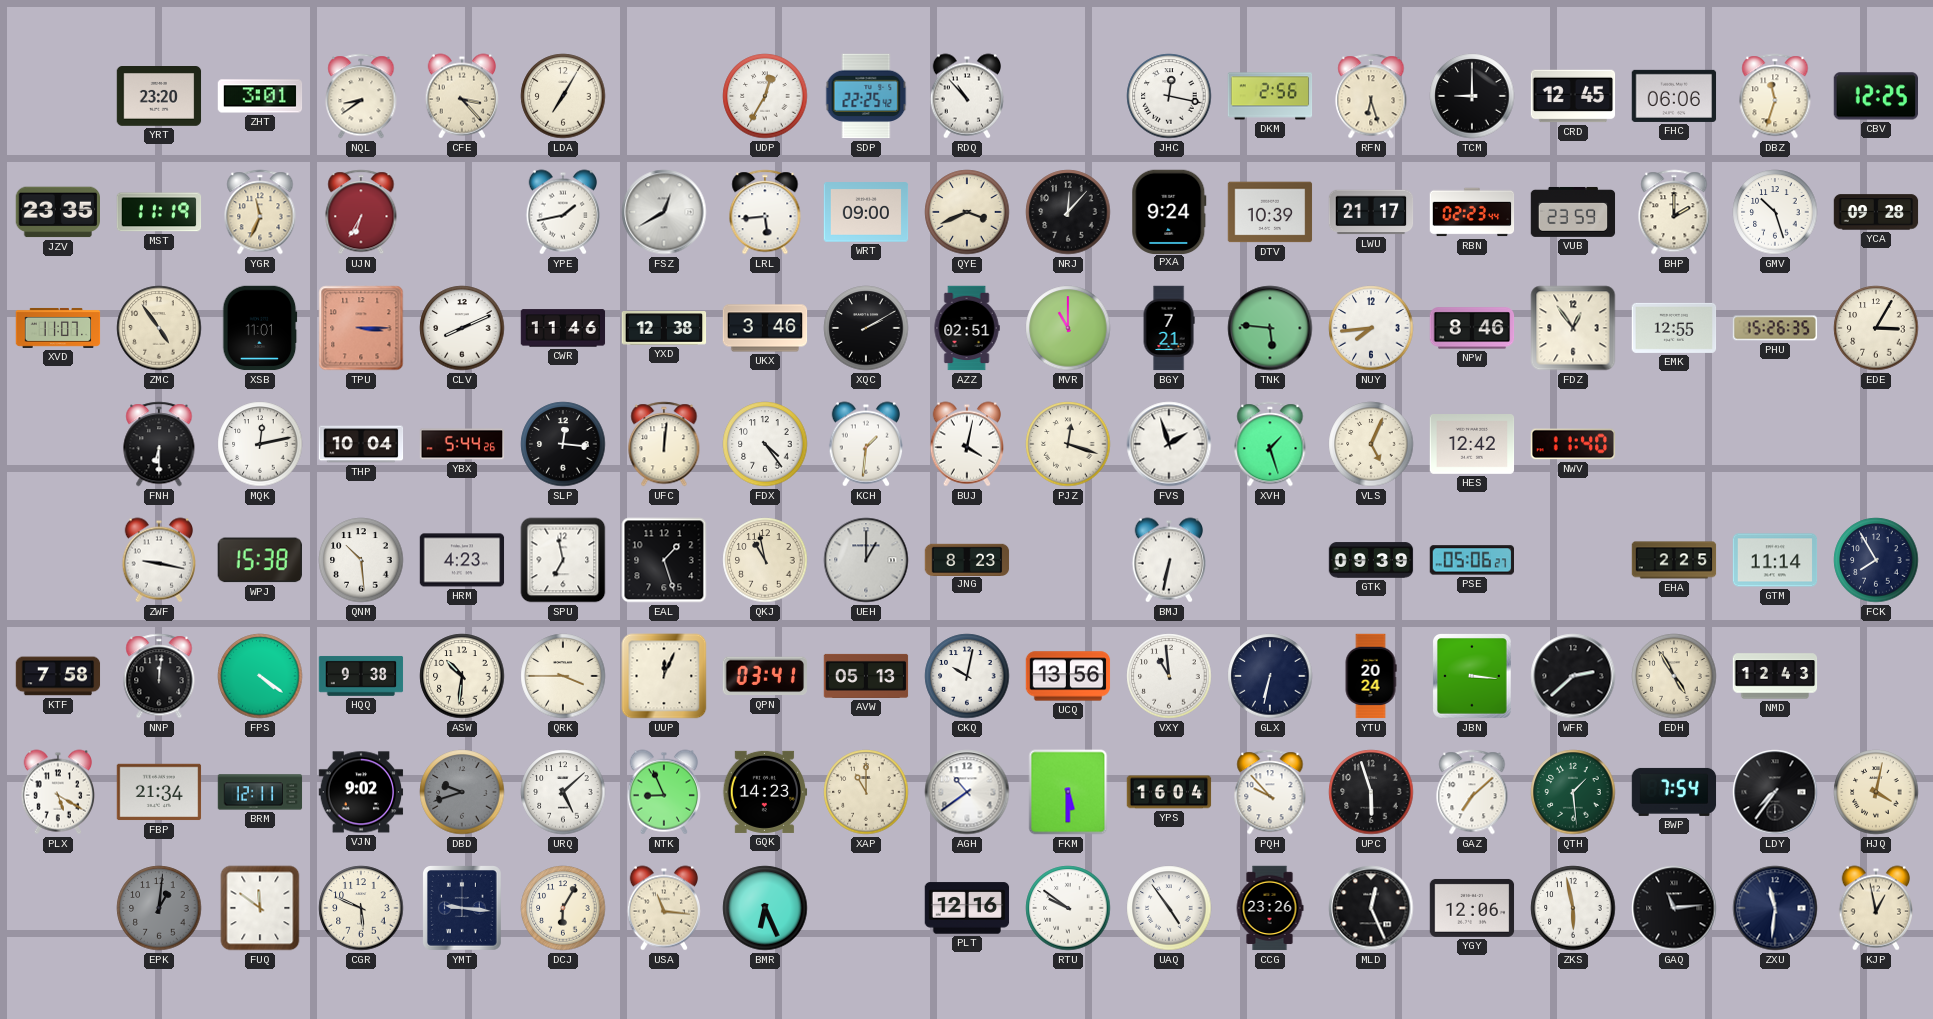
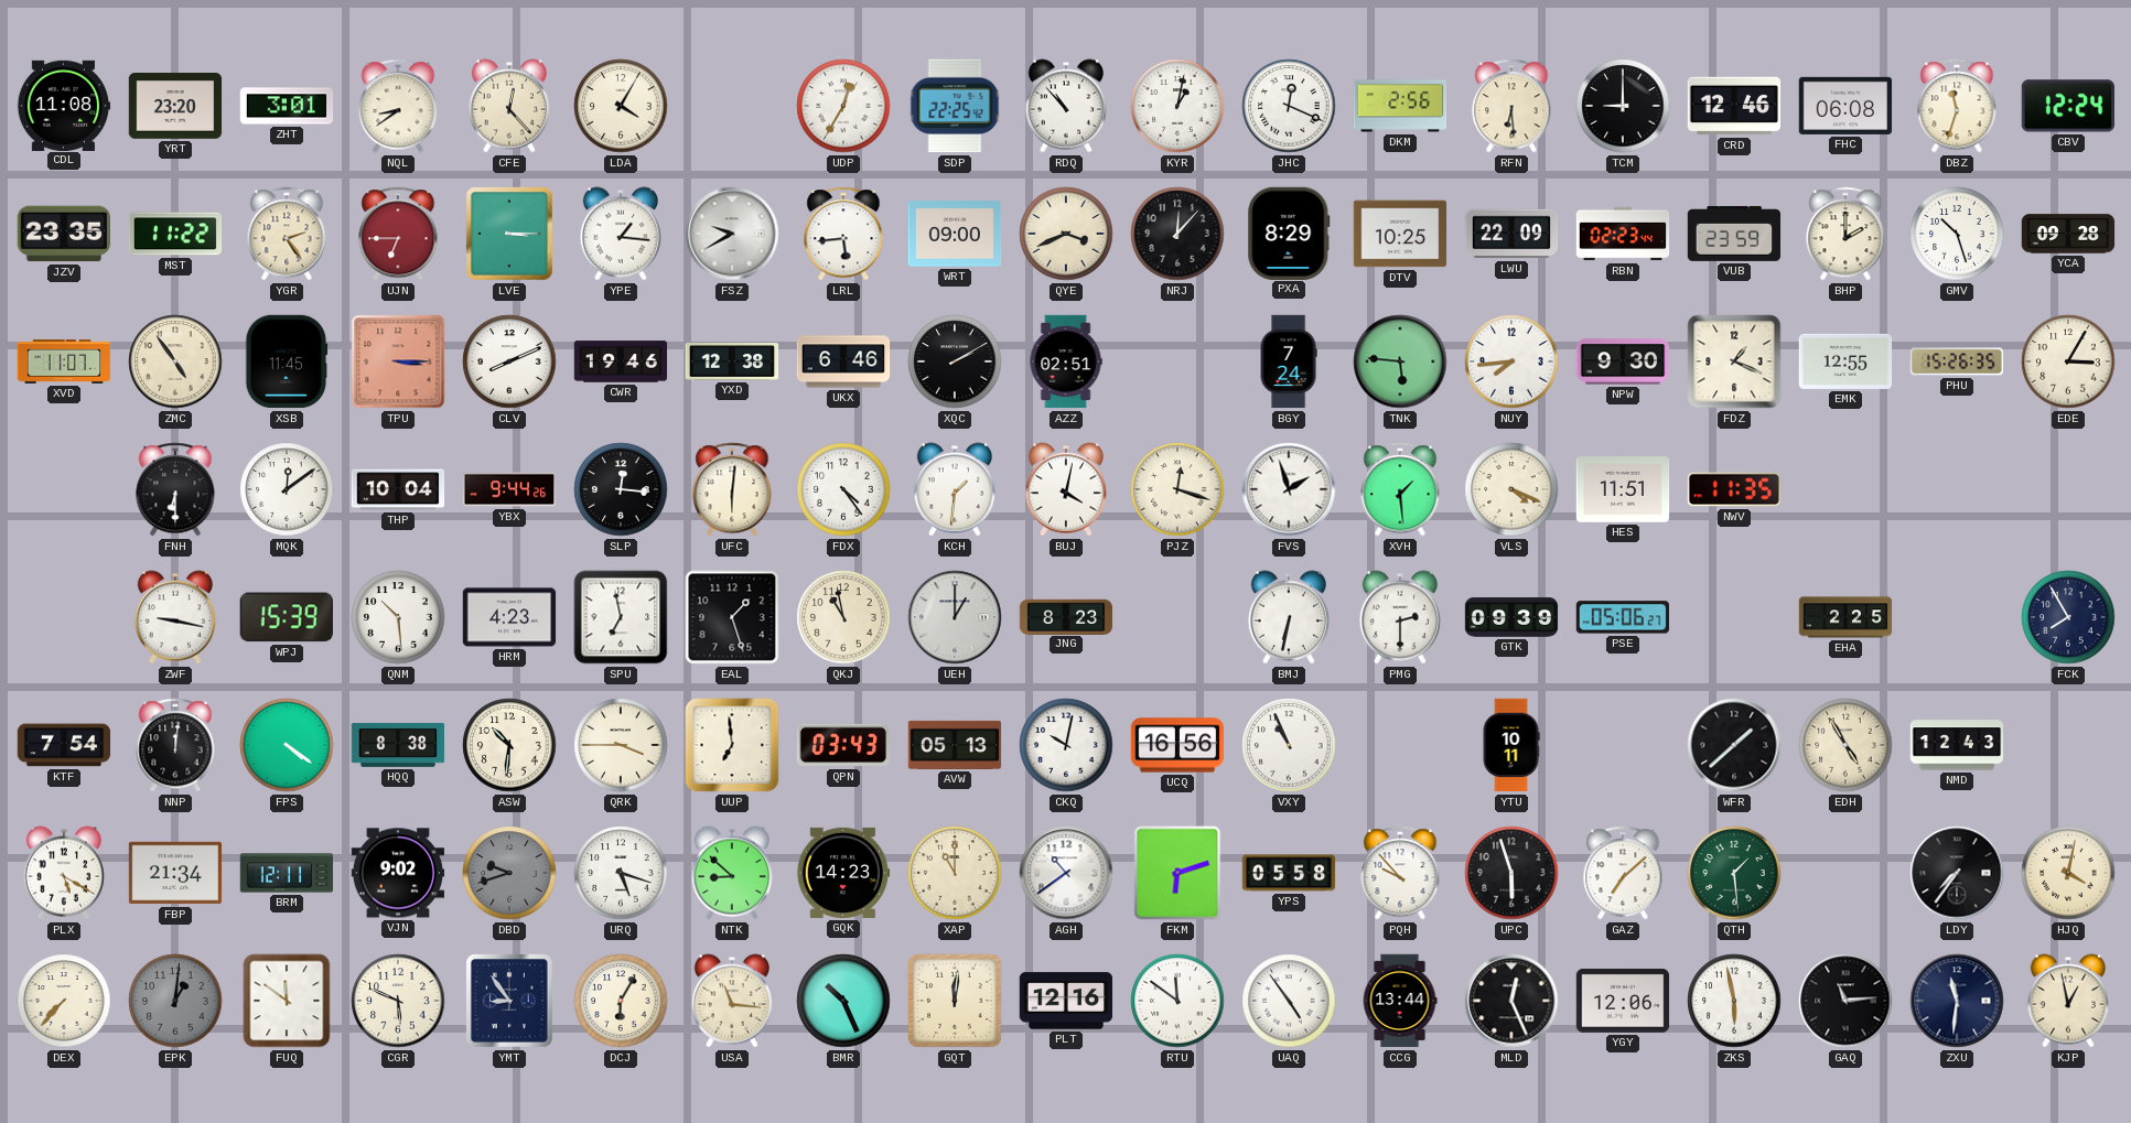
CDL: none -> 11:08 (64, 105)
CFE: 3:23 -> 12:23 (508, 106)
LDA: 7:05 -> 4:05 (621, 106)
KYR: none -> 1:02 (1177, 106)
JHC: 12:17 -> 12:19 (1289, 106)
RFN: 6:27 -> 6:29 (1511, 106)
CRD: 12:45 -> 12:46 (1734, 106)
FHC: 06:06 -> 06:08 (1845, 106)
CBV: 12:25 -> 12:24 (2067, 106)
MST: 11:19 -> 11:22 (175, 234)
YGR: 11:34 -> 2:24 (287, 234)
UJN: 6:35 -> 6:45 (398, 234)
LVE: none -> 3:15 (510, 235)
YPE: 1:43 -> 1:16 (620, 234)
FSZ: 12:40 -> 9:40 (732, 234)
PXA: 9:24 -> 8:29 (1289, 233)
DTV: 10:39 -> 10:25 (1400, 234)
LWU: 21:17 -> 22:09 (1511, 234)
XSB: 11:01 -> 11:45 (287, 361)
CWR: 11:46 -> 19:46 (621, 361)
UKX: 3:46 -> 6:46 (843, 361)
MVR: 11:00 -> none (1068, 328)
BGY: 7:21 -> 7:24 (1289, 361)
NPW: 8:46 -> 9:30 (1623, 361)
FDZ: 12:54 -> 1:19 (1734, 361)
MQK: 12:13 -> 12:09 (287, 489)
YBX: 5:44 -> 9:44 (509, 489)
UFC: 12:01 -> 6:01 (732, 489)
XVH: 1:27 -> 1:29 (1400, 489)
VLS: 5:04 -> 4:19 (1511, 489)
HES: 12:42 -> 11:51 (1623, 490)
NWV: 11:40 -> 11:35 (1734, 489)
WPJ: 15:38 -> 15:39 (287, 617)
PMG: none -> 2:30 (1399, 617)
GTM: 11:14 -> none (1775, 560)
KTF: 7:58 -> 7:54 (64, 745)
HQQ: 9:38 -> 8:38 (398, 745)
UUP: 12:04 -> 6:59 (732, 745)
QPN: 03:41 -> 03:43 (842, 745)
UCQ: 13:56 -> 16:56 (1177, 745)
VXY: 10:59 -> 10:56 (1289, 745)
GLX: 6:32 -> none (1270, 676)
YTU: 20:24 -> 10:11 (1511, 745)
JBN: 3:16 -> none (1473, 677)
WFR: 2:38 -> 1:38 (1734, 745)
URQ: 5:08 -> 5:18 (621, 873)
NTK: 8:56 -> 8:52 (731, 873)
FKM: 5:30 -> 6:12 (1177, 873)
YPS: 16:04 -> 05:58 (1289, 873)
BWP: 7:54 -> none (1674, 792)
DEX: none -> 7:37 (64, 1001)
YMT: 9:16 -> 8:54 (510, 1002)
BMR: 6:26 -> 10:26 (843, 1001)
GQT: none -> 12:01 (955, 1001)
RTU: 9:51 -> 11:51 (1177, 1001)
CCG: 23:26 -> 13:44 (1400, 1001)
